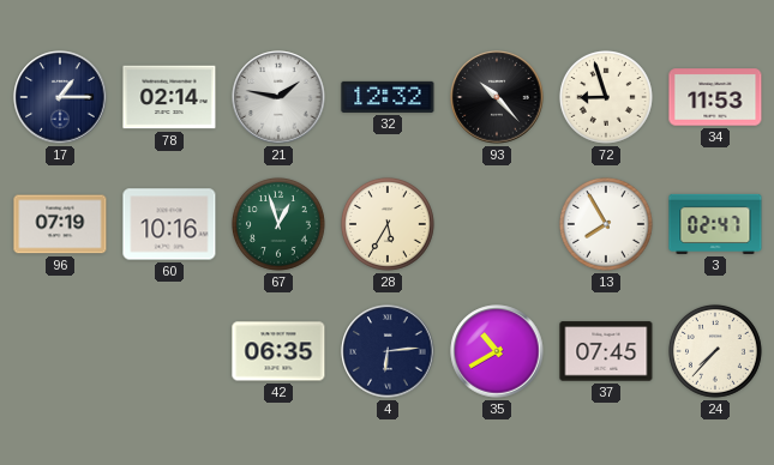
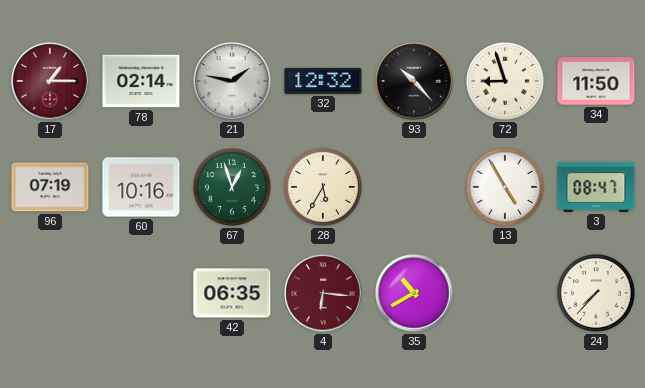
17 dial: navy -> burgundy (50, 81)
34: 11:53 -> 11:50 (596, 81)
13: 7:55 -> 4:55 (505, 187)
3: 02:47 -> 08:47 (596, 187)
4: 6:14 -> 6:16 (323, 293)
4 dial: navy -> burgundy (323, 293)
37: 07:45 -> none (606, 351)
